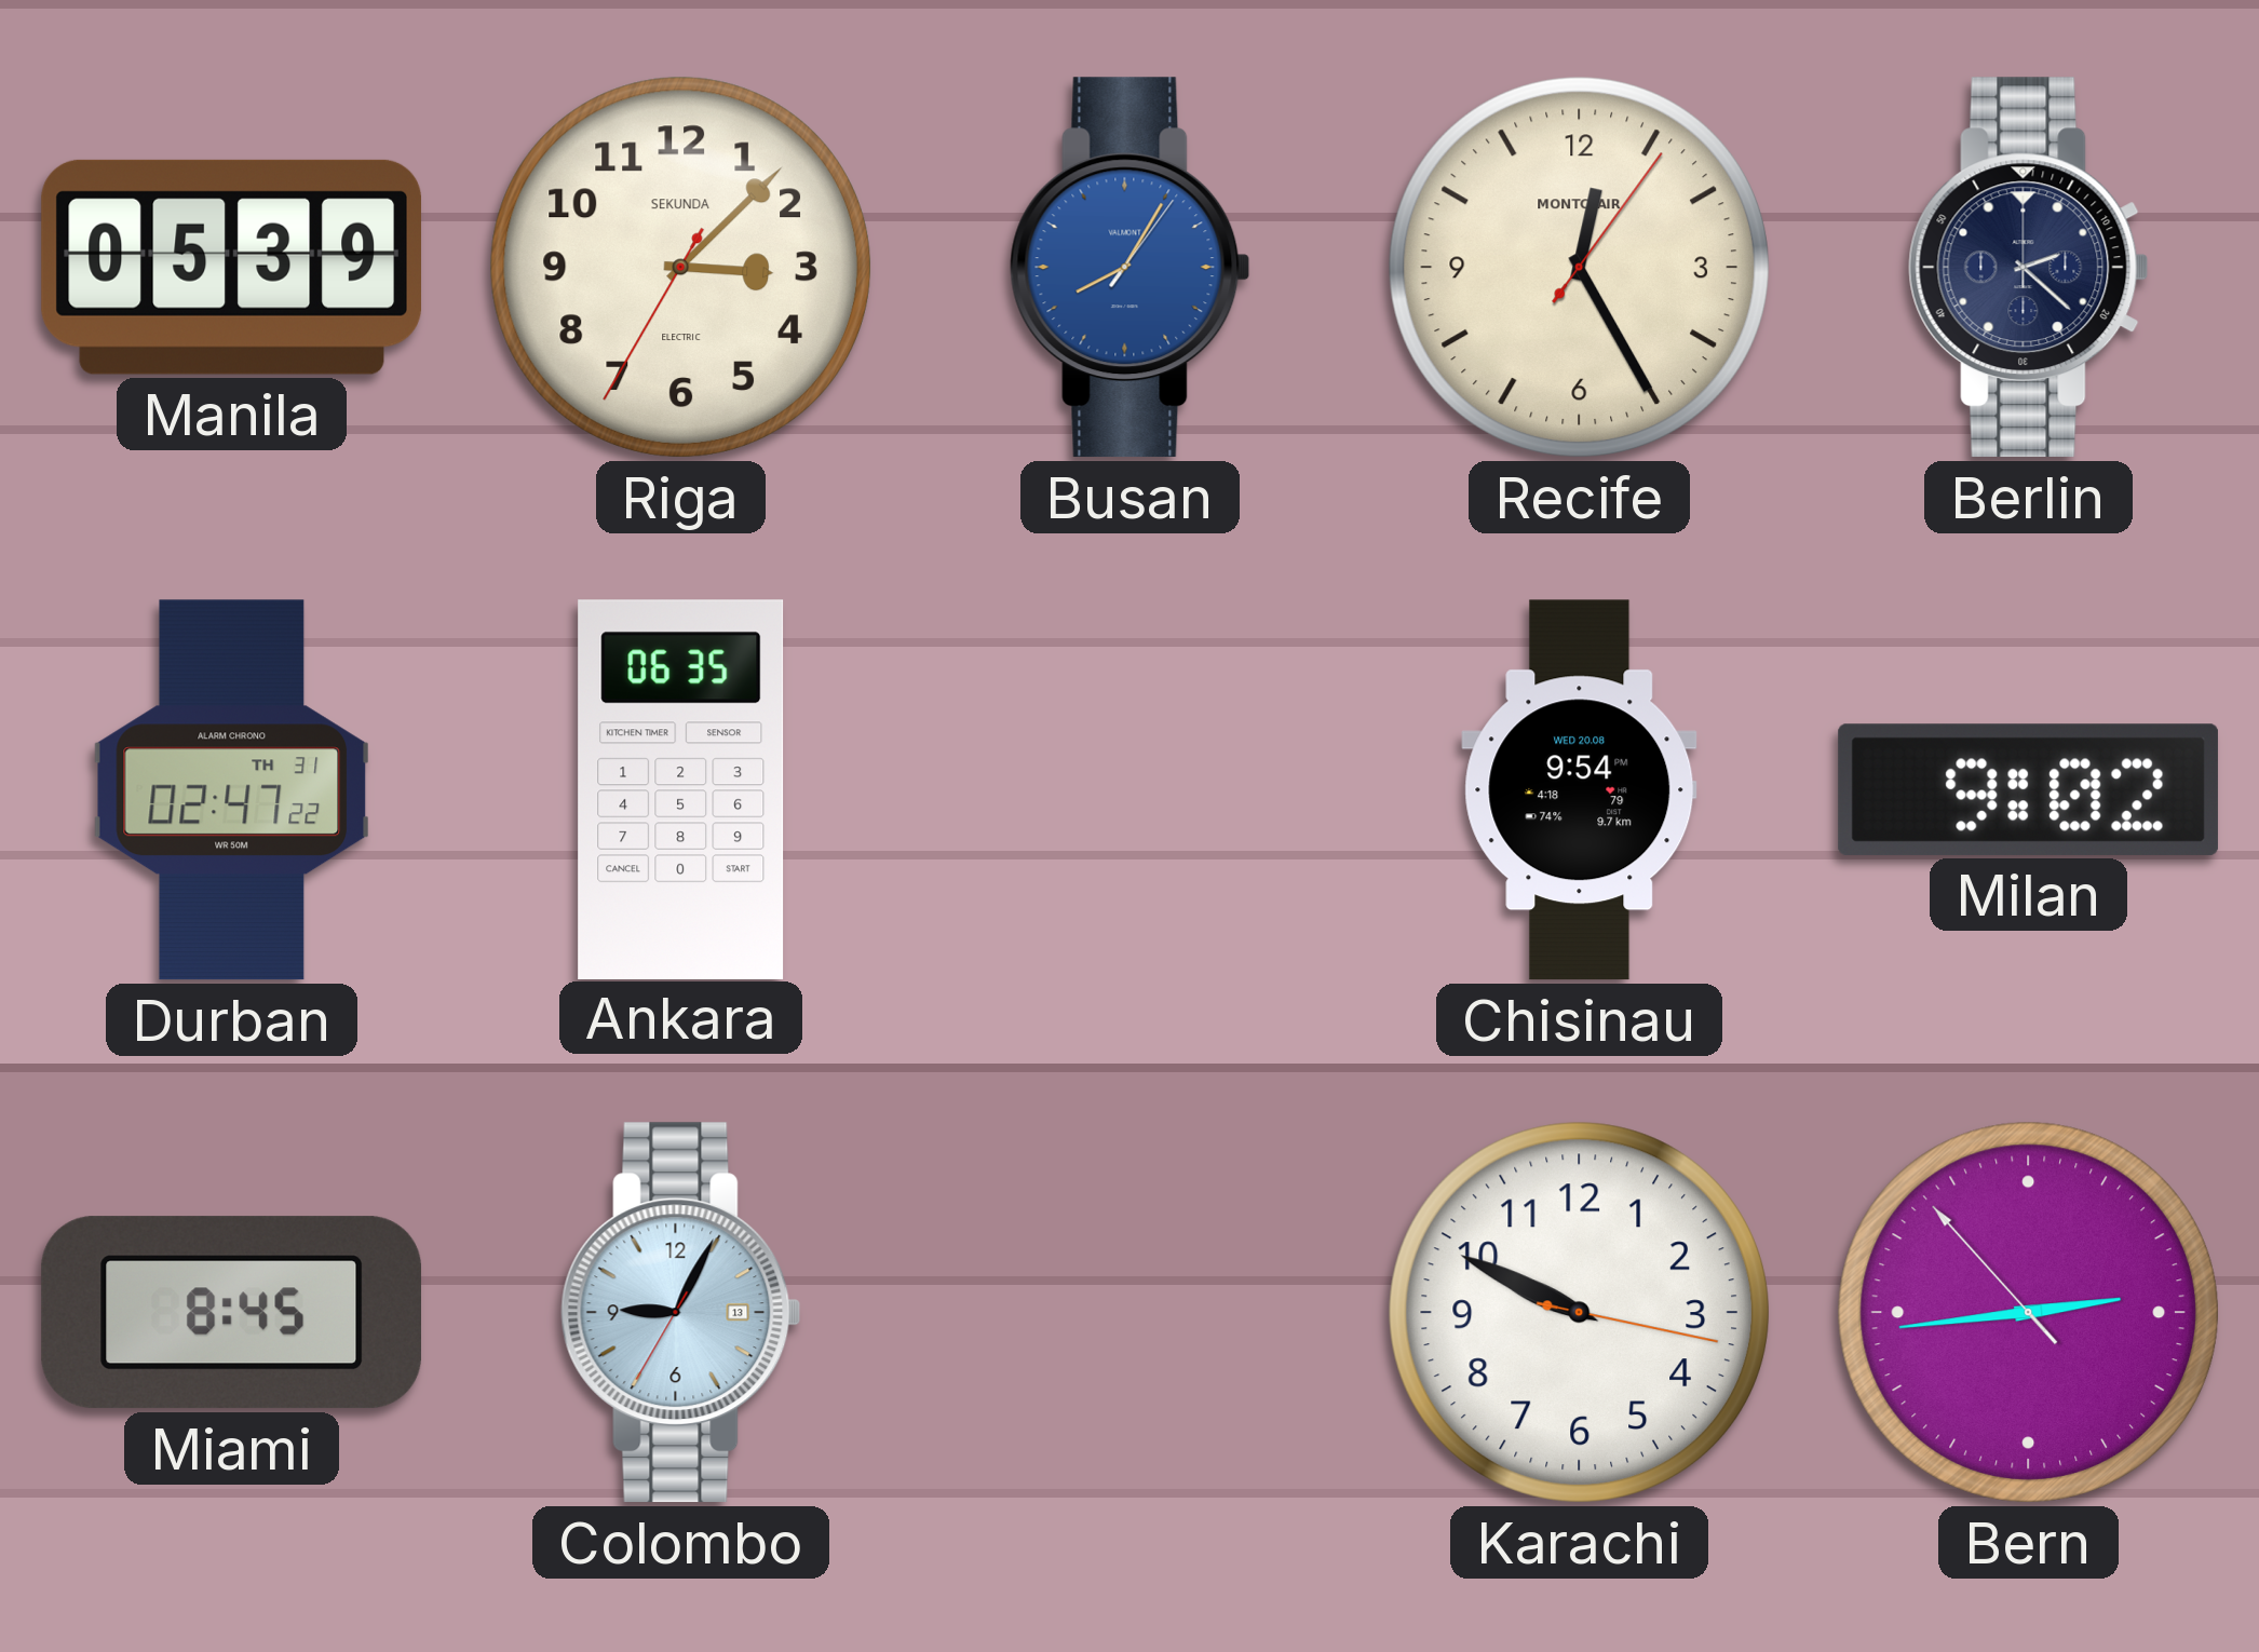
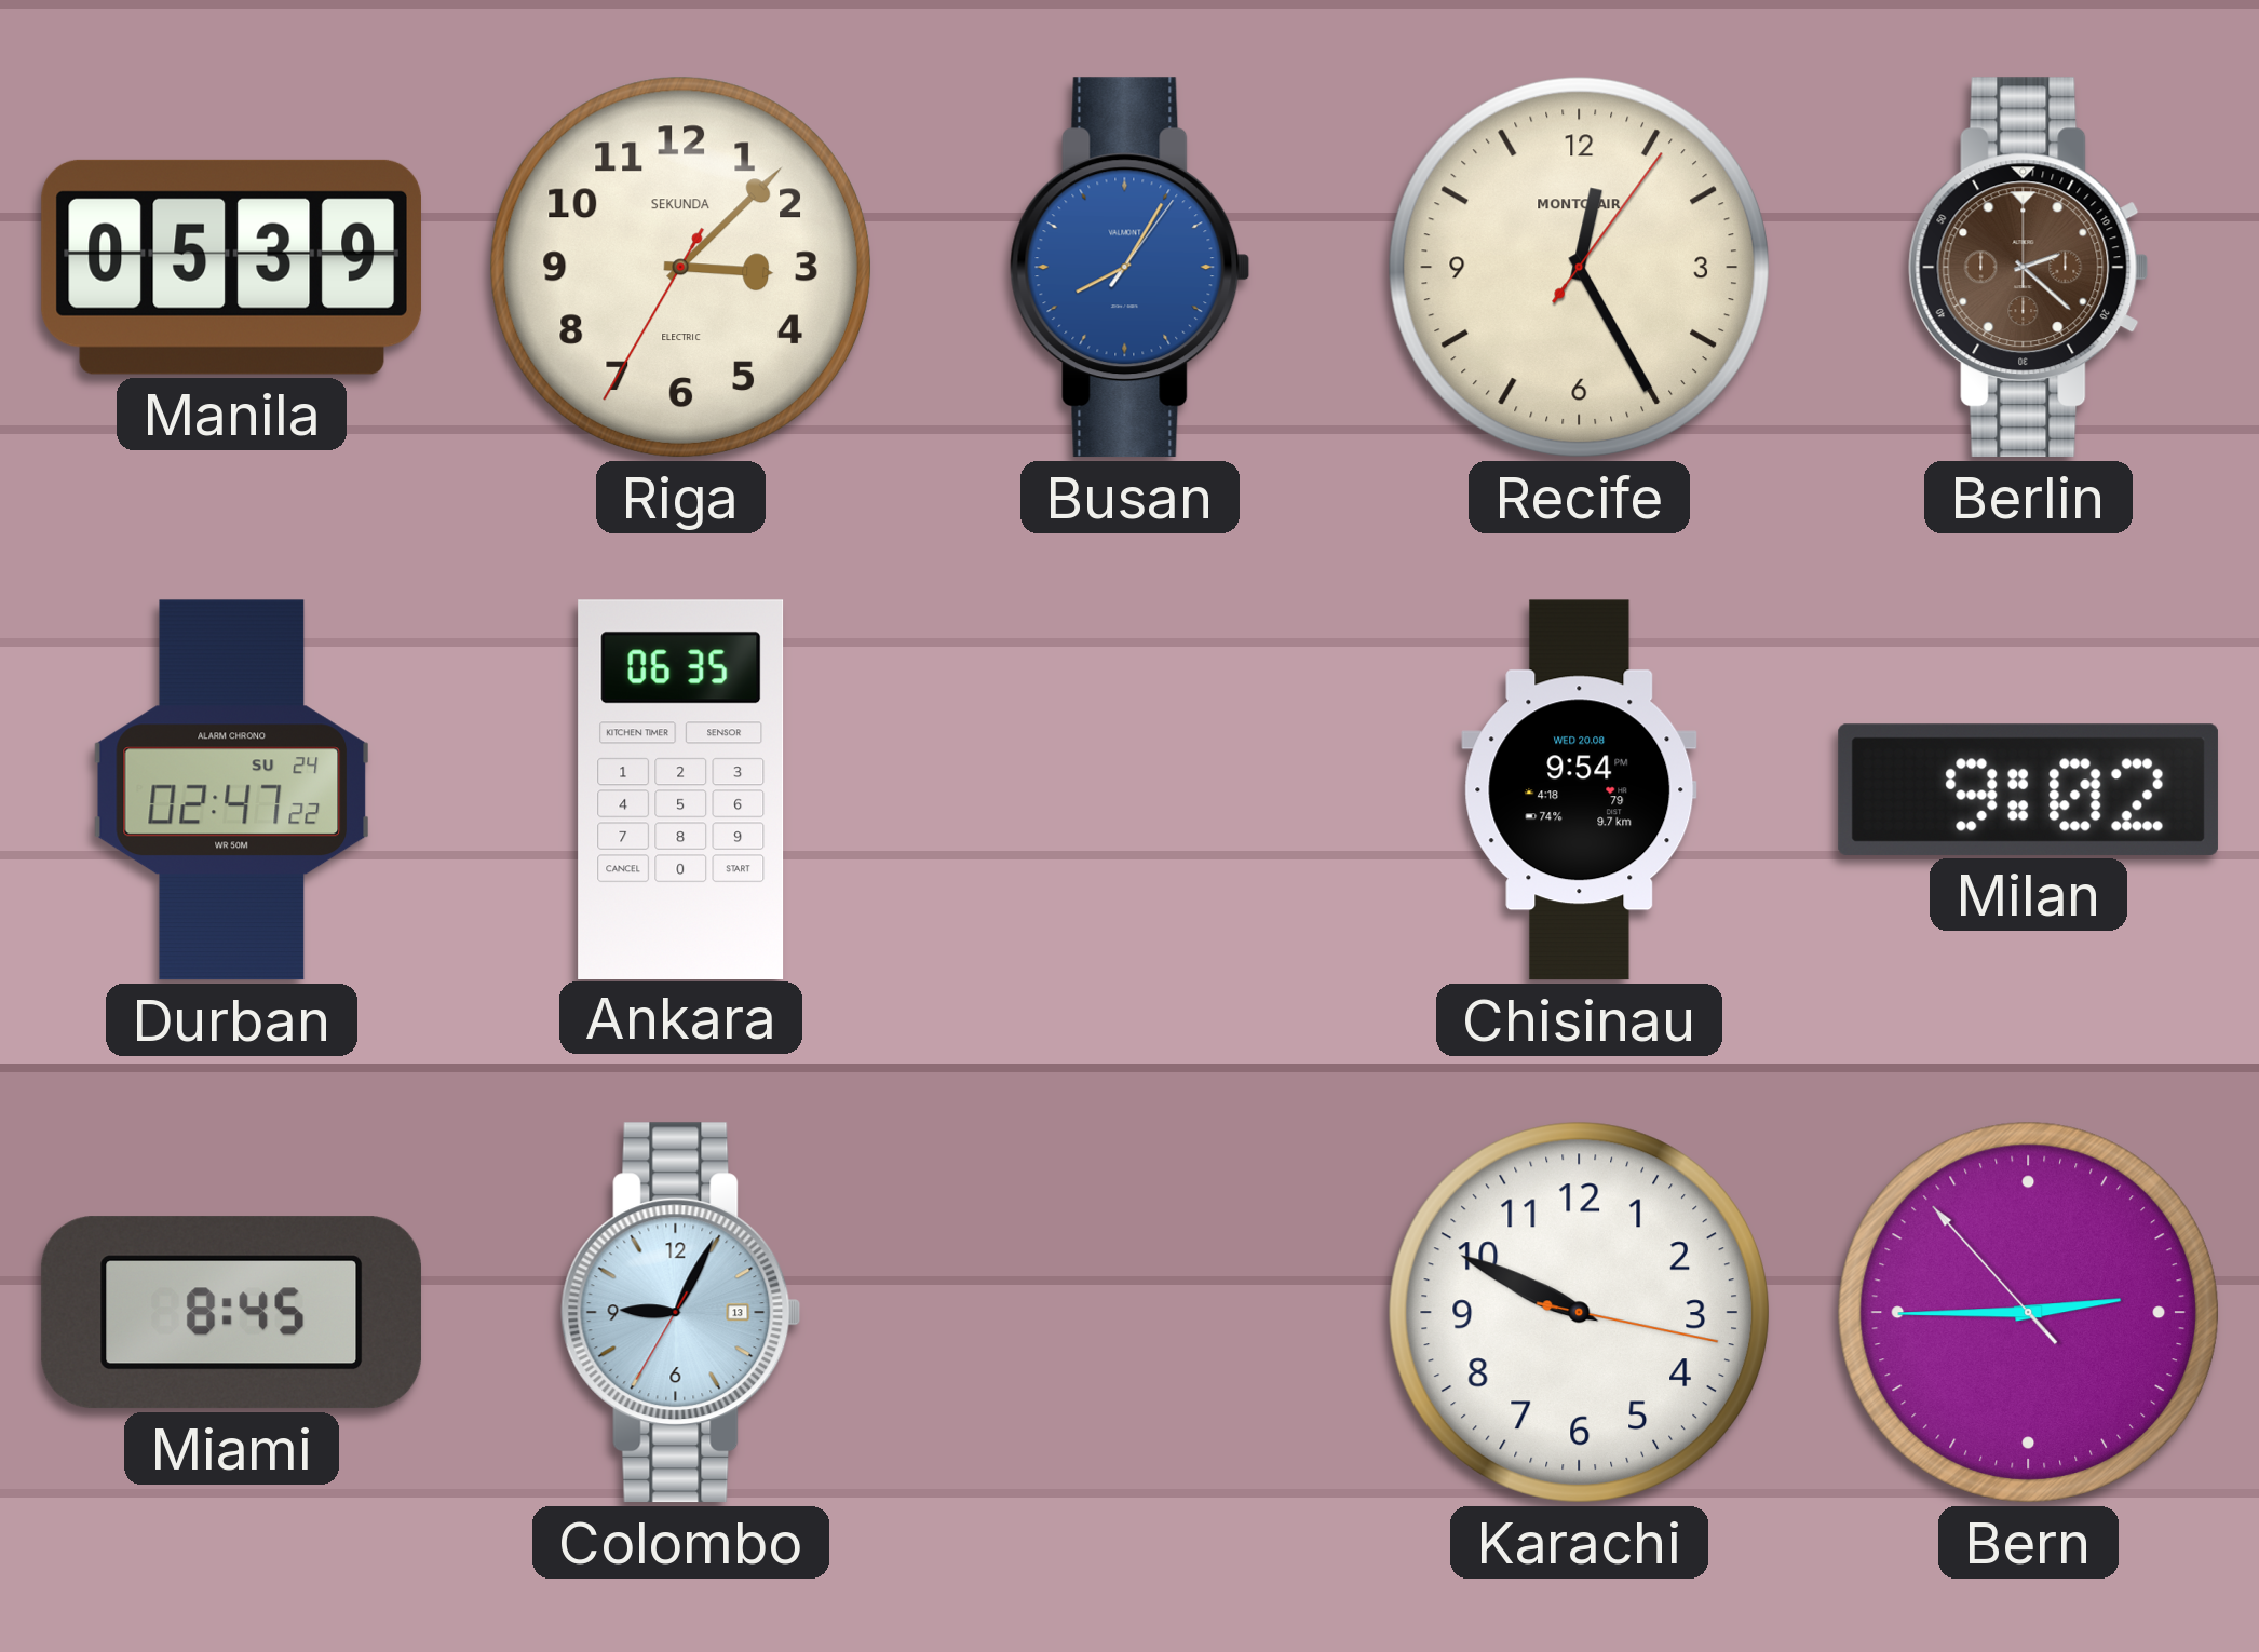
Berlin dial: navy -> brown (2029, 268)
Durban date: TH 31 -> SU 24 (231, 790)
Bern: 2:43 -> 2:44 (2028, 1312)
